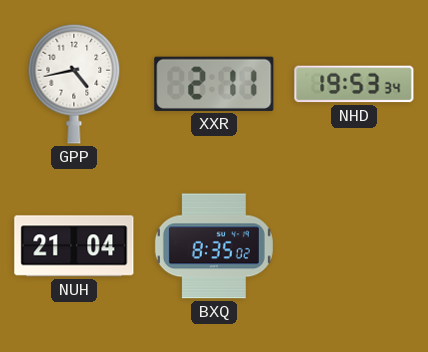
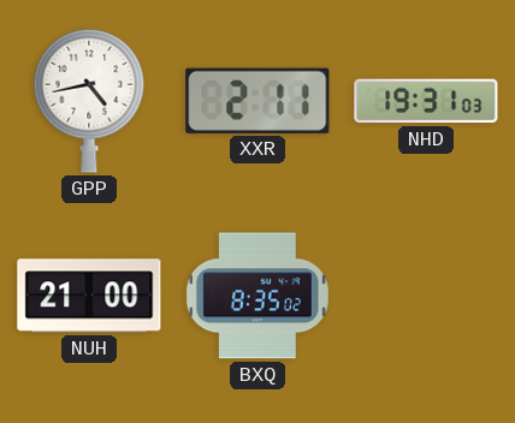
NHD: 19:53 -> 19:31 (426, 101)
NUH: 21:04 -> 21:00 (89, 296)
